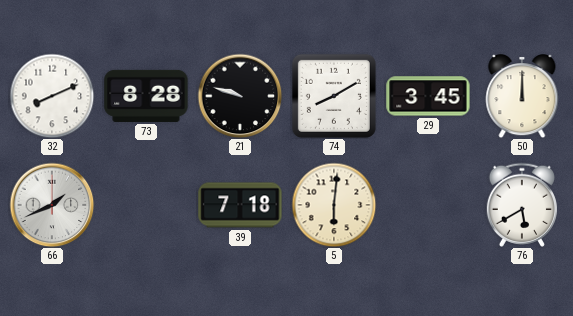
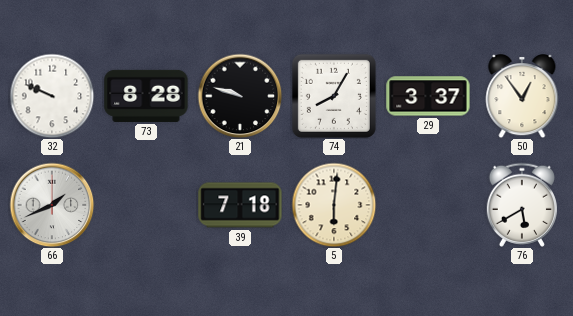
32: 8:11 -> 9:49 (52, 96)
74: 8:10 -> 8:05 (334, 96)
29: 3:45 -> 3:37 (428, 96)
50: 12:00 -> 12:54 (522, 97)
